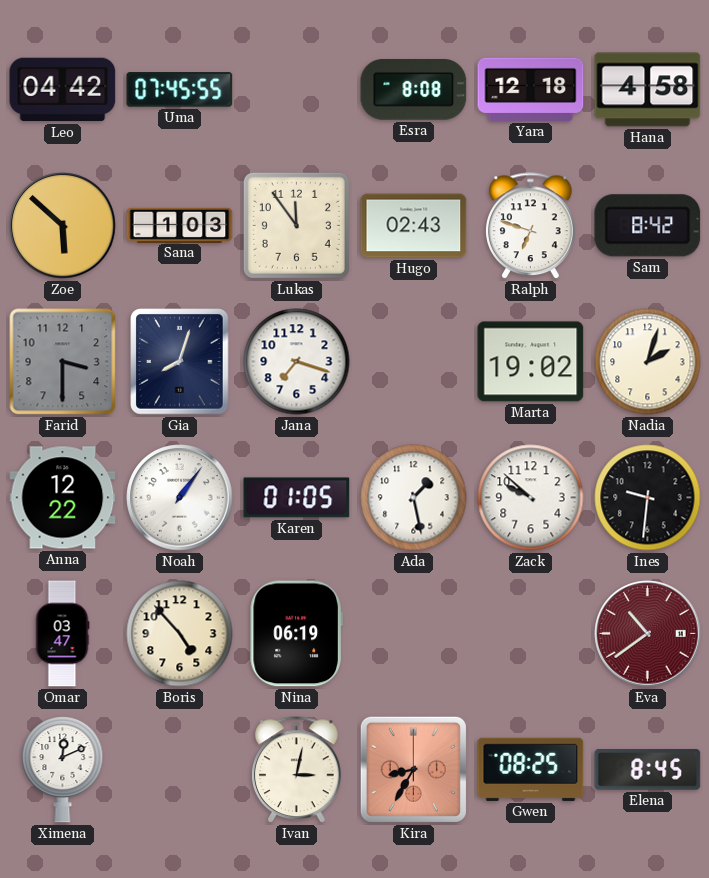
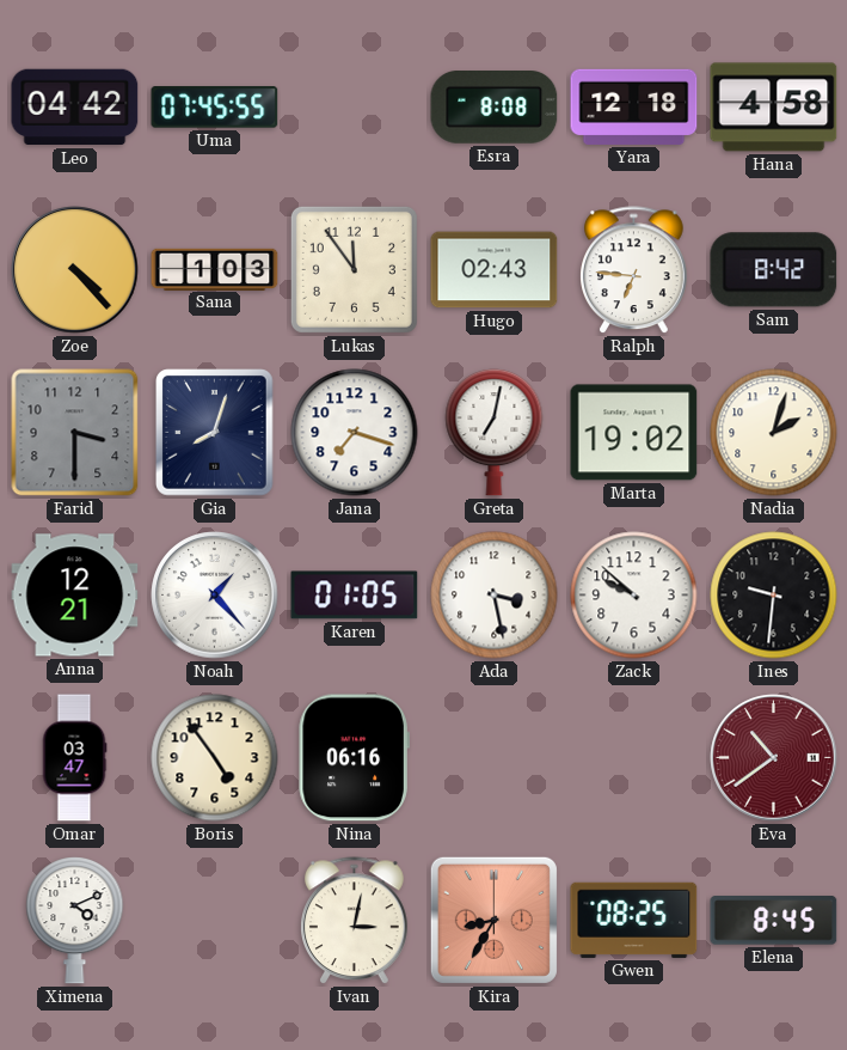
Zoe: 5:52 -> 4:23 (75, 270)
Ralph: 6:48 -> 6:46 (634, 270)
Greta: none -> 7:02 (495, 433)
Anna: 12:22 -> 12:21 (75, 596)
Noah: 1:06 -> 1:23 (215, 596)
Ada: 1:28 -> 3:28 (495, 596)
Boris: 4:53 -> 4:54 (215, 758)
Nina: 06:19 -> 06:16 (354, 758)
Ximena: 12:11 -> 4:11 (75, 921)
